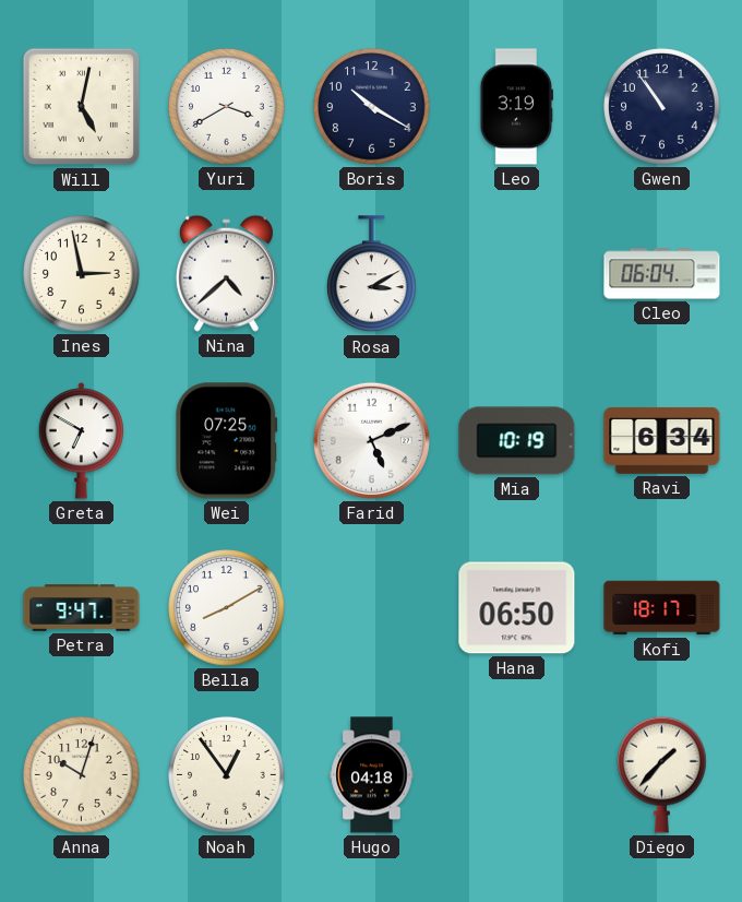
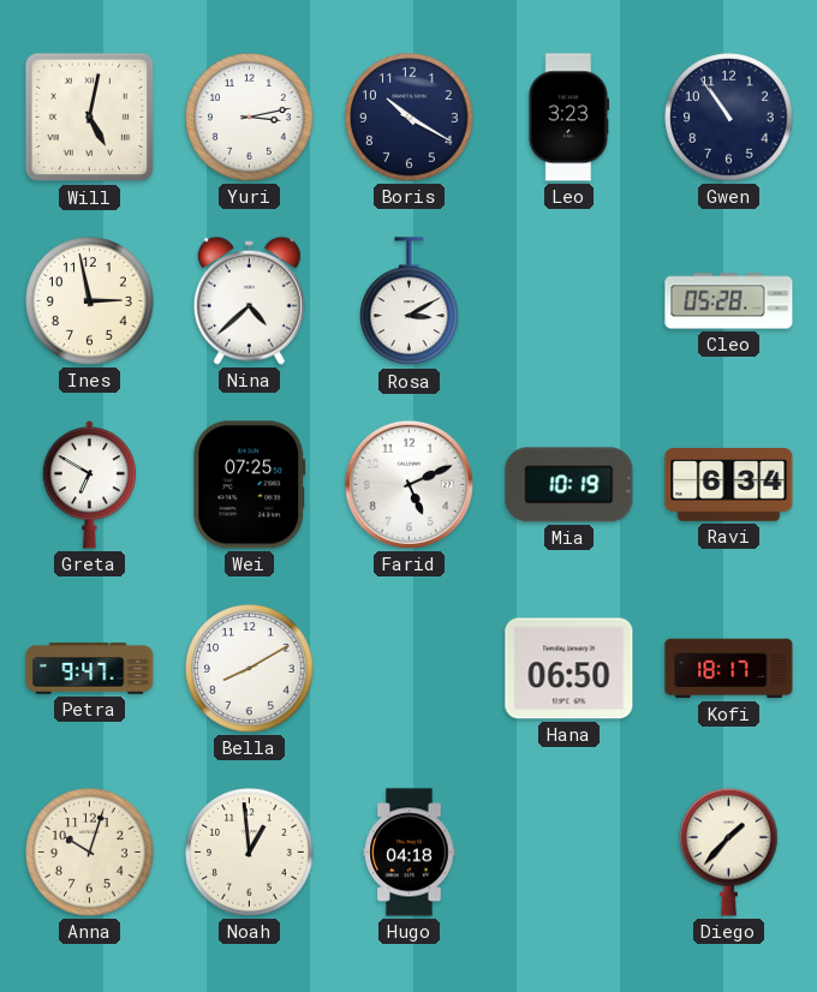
Yuri: 3:40 -> 3:13 (250, 118)
Leo: 3:19 -> 3:23 (568, 118)
Cleo: 06:04 -> 05:28 (729, 301)
Noah: 12:54 -> 12:59 (250, 853)
